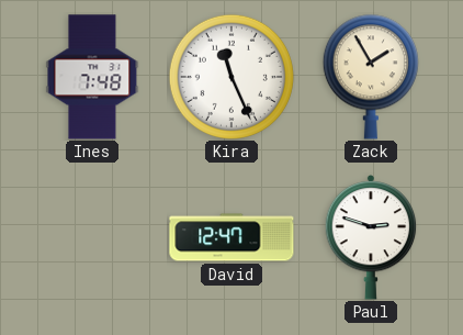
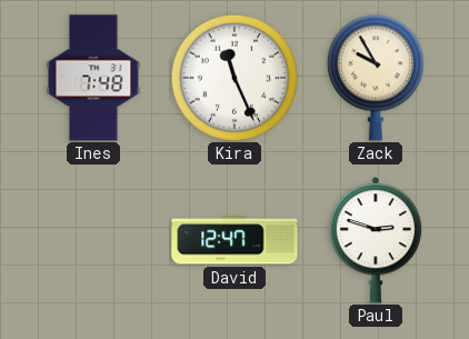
Zack: 1:55 -> 9:55 (376, 78)
